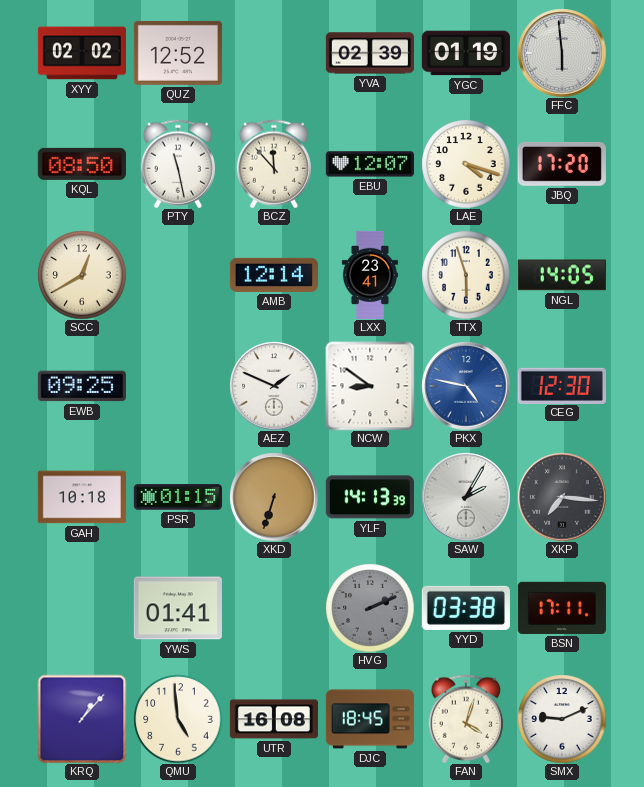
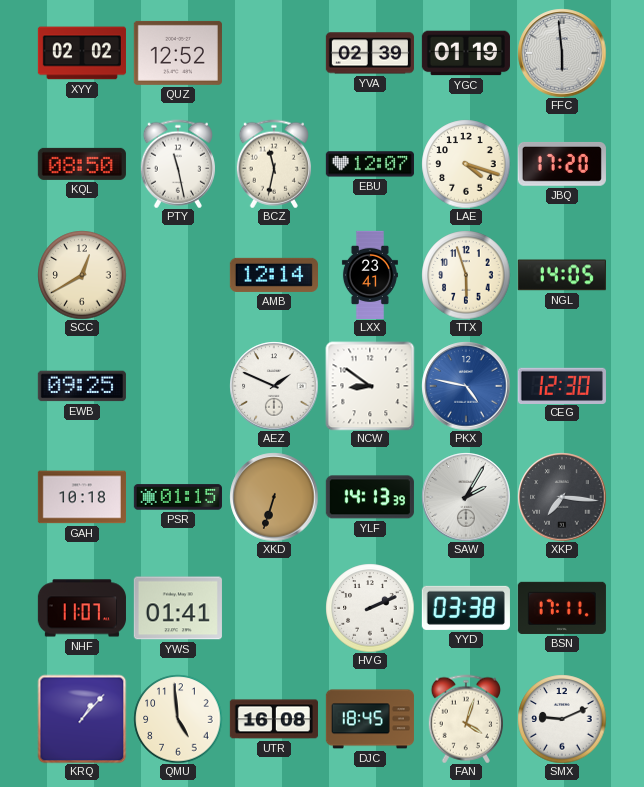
BCZ: 11:53 -> 11:32 (274, 164)
NHF: none -> 11:07 (82, 608)
HVG dial: grey -> white (370, 608)
